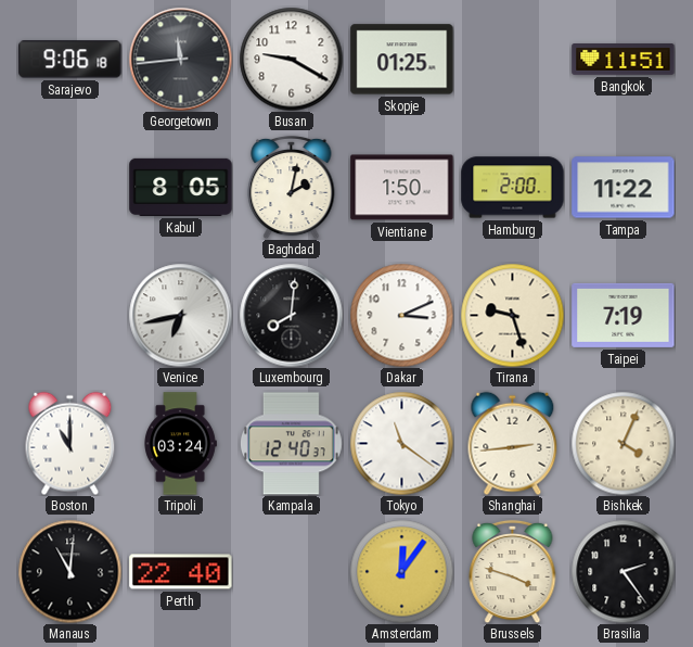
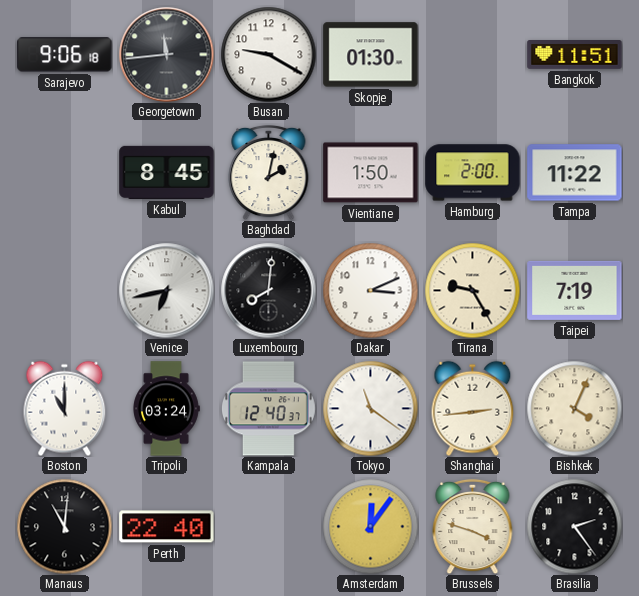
Skopje: 01:25 -> 01:30 (371, 55)
Kabul: 8:05 -> 8:45 (167, 172)
Tirana: 9:27 -> 9:25 (472, 290)
